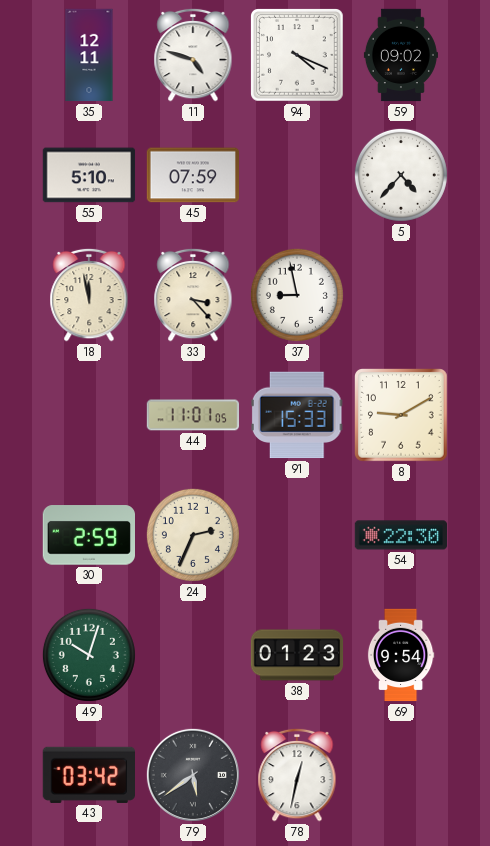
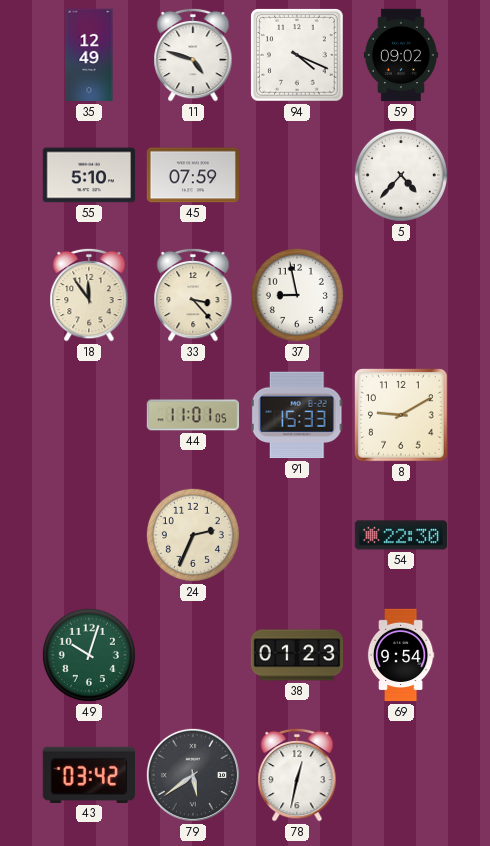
35: 12:11 -> 12:49 (89, 55)
18: 11:58 -> 11:54 (89, 295)
30: 2:59 -> none (88, 535)
